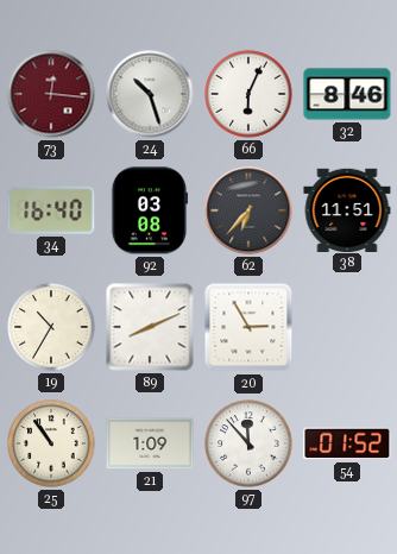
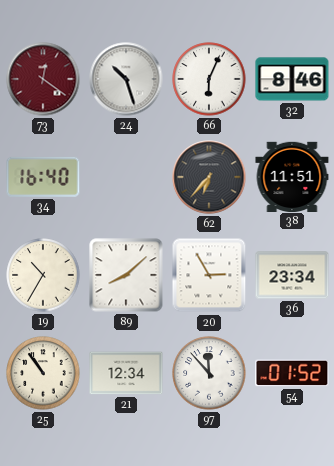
73: 12:16 -> 12:21 (43, 79)
92: 03:08 -> none (150, 210)
89: 8:11 -> 8:08 (126, 275)
36: none -> 23:34 (292, 275)
21: 1:09 -> 12:34 (126, 373)
